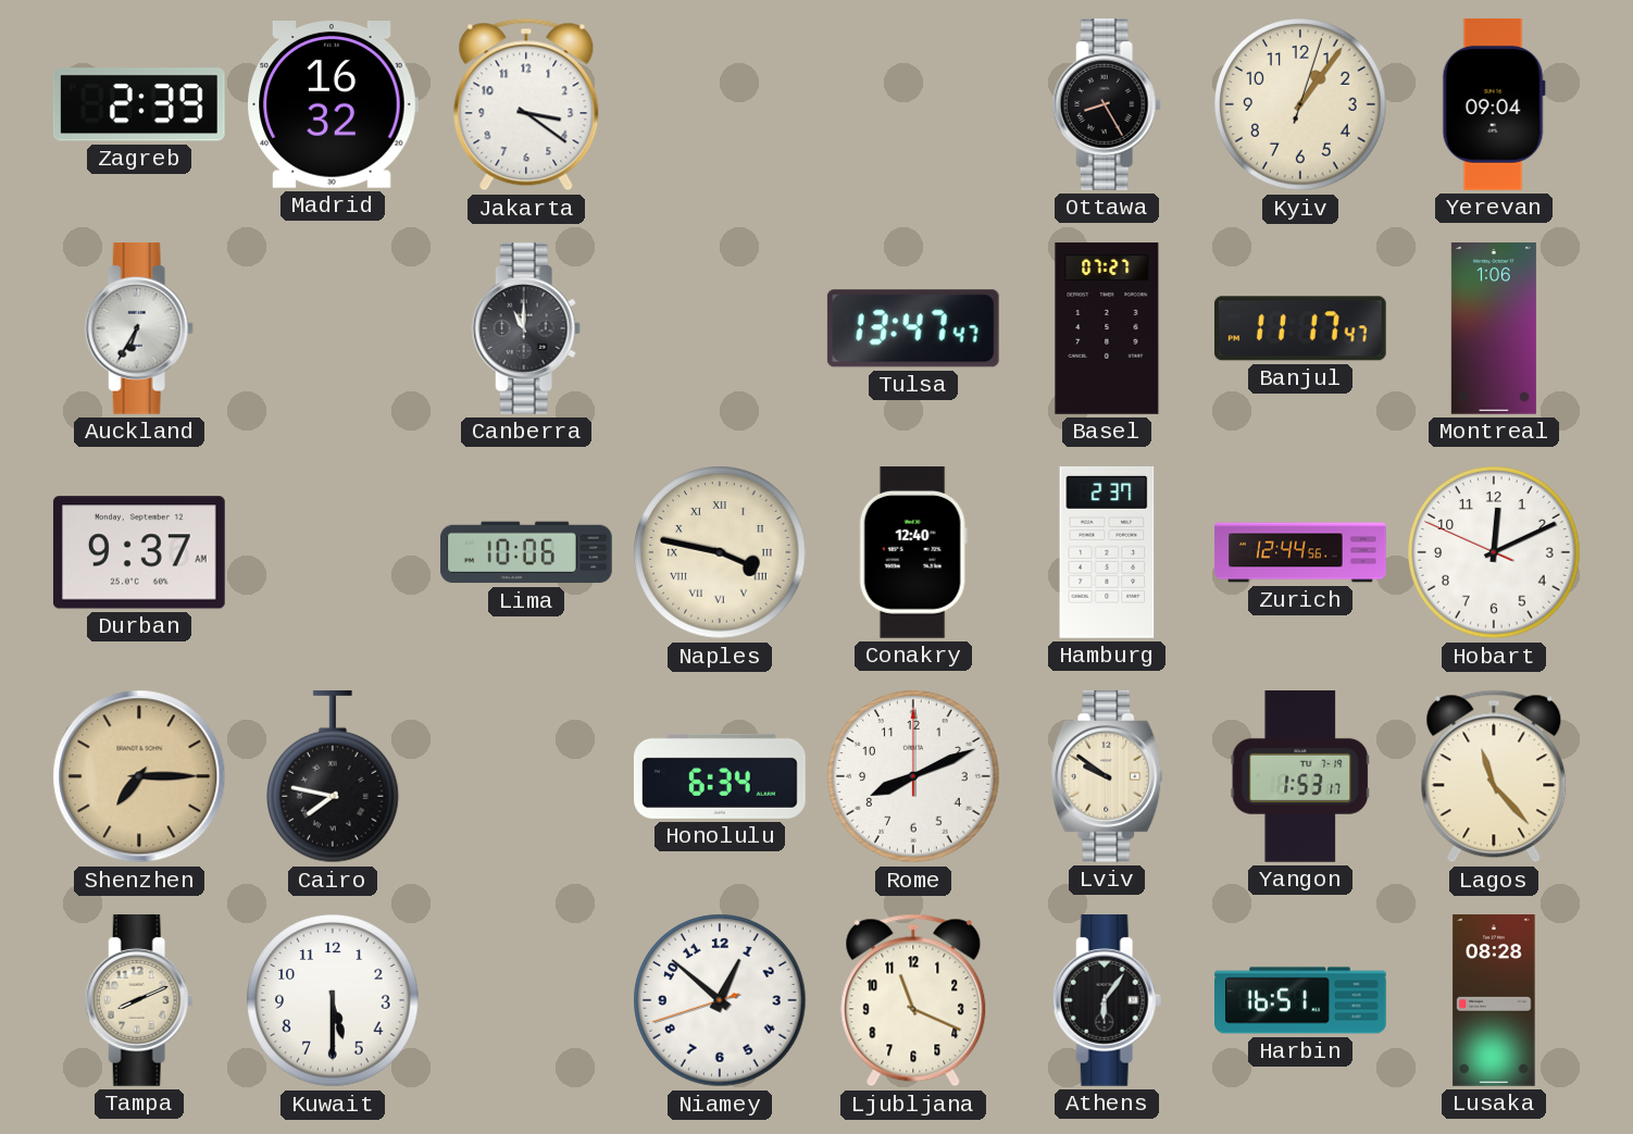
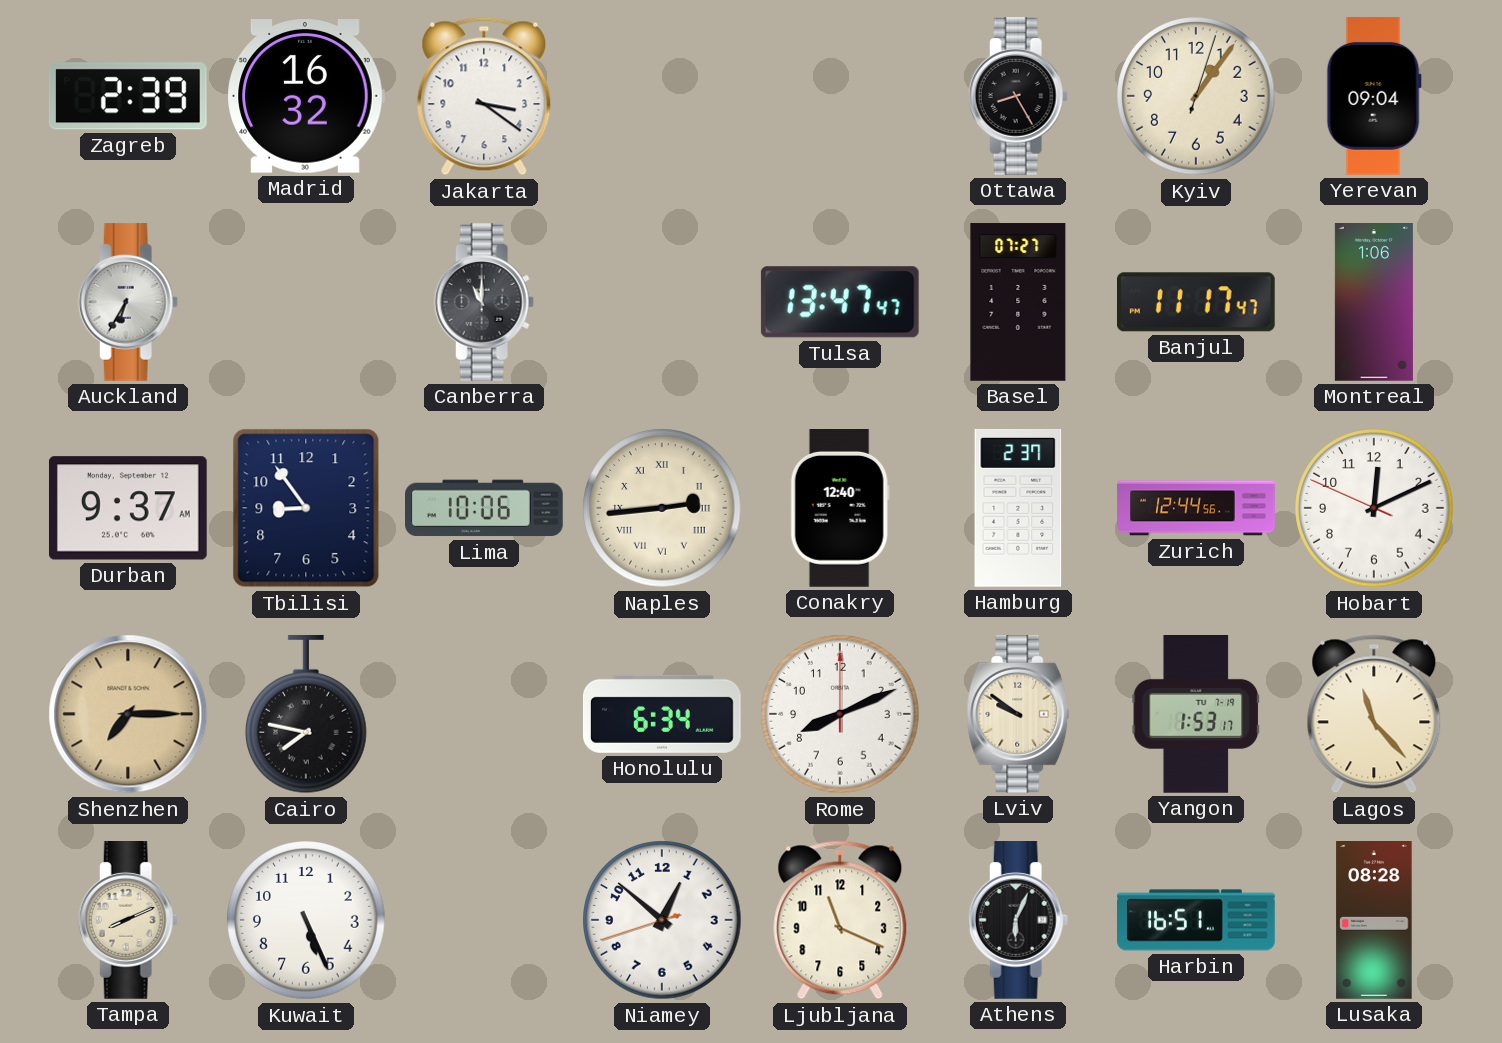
Tbilisi: none -> 8:54 (306, 508)
Naples: 3:47 -> 2:44 (662, 508)
Kuwait: 5:30 -> 5:26 (306, 920)
Athens: 6:06 -> 6:04 (1018, 921)
